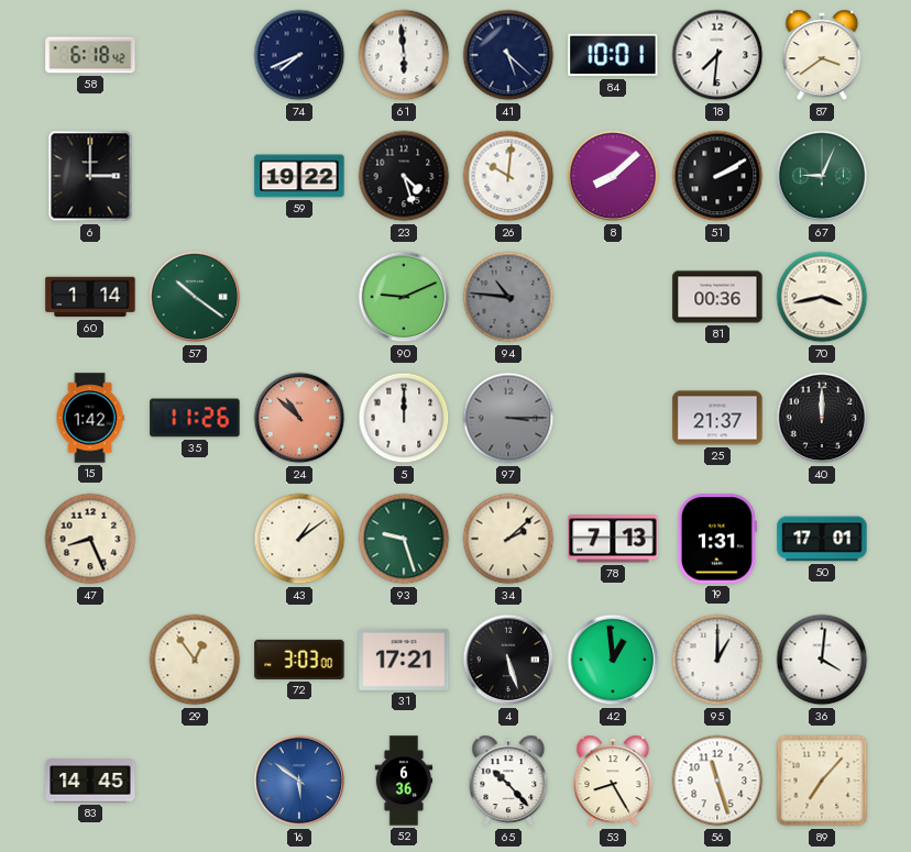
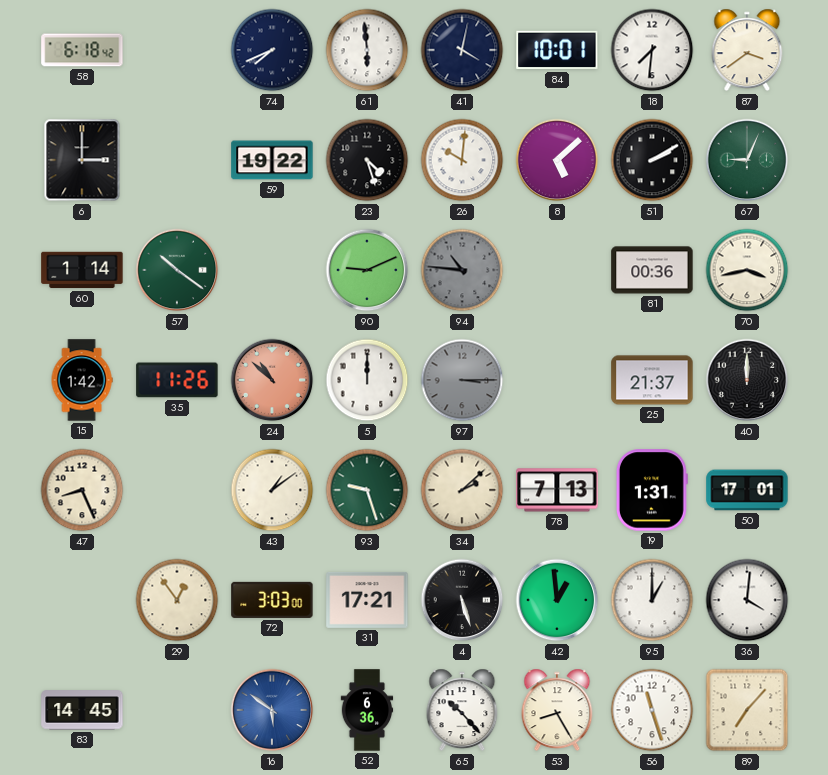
41: 5:22 -> 4:02 (462, 50)
8: 8:08 -> 5:08 (557, 160)
